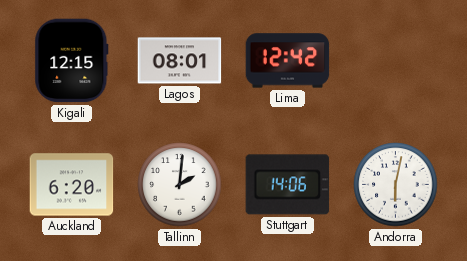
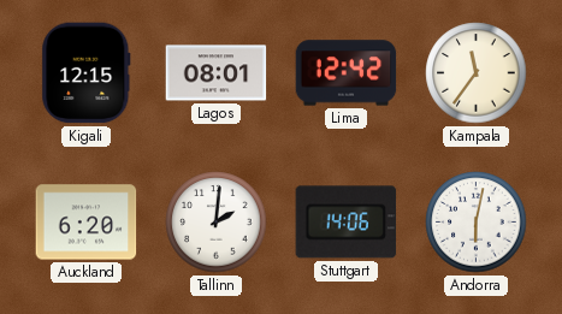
Kampala: none -> 11:36 (477, 73)
